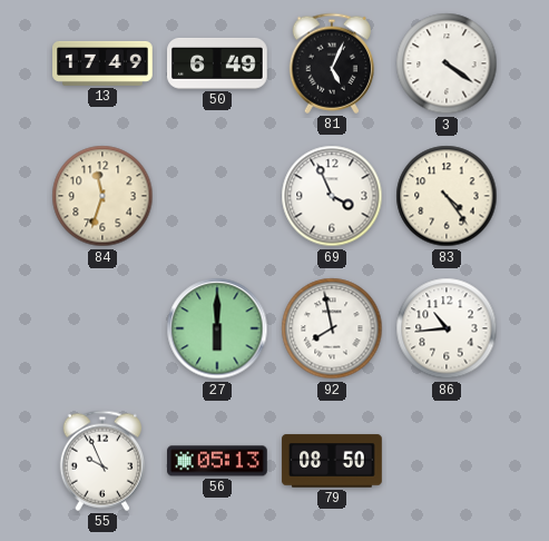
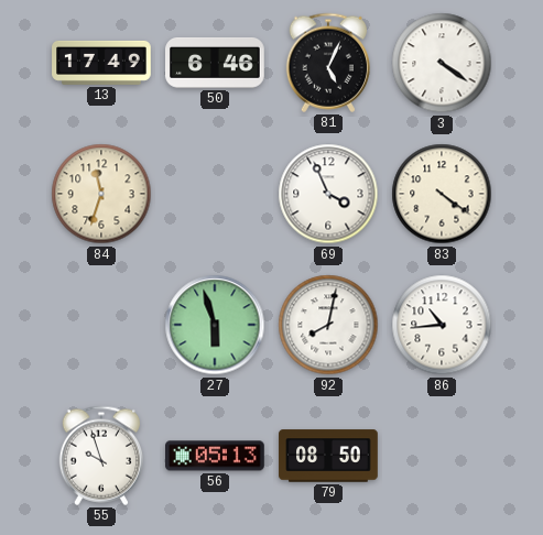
50: 6:49 -> 6:46 (215, 63)
83: 4:24 -> 4:21 (442, 194)
27: 6:00 -> 5:57 (215, 325)
92: 7:58 -> 8:02 (328, 325)
55: 9:56 -> 9:57 (100, 456)
